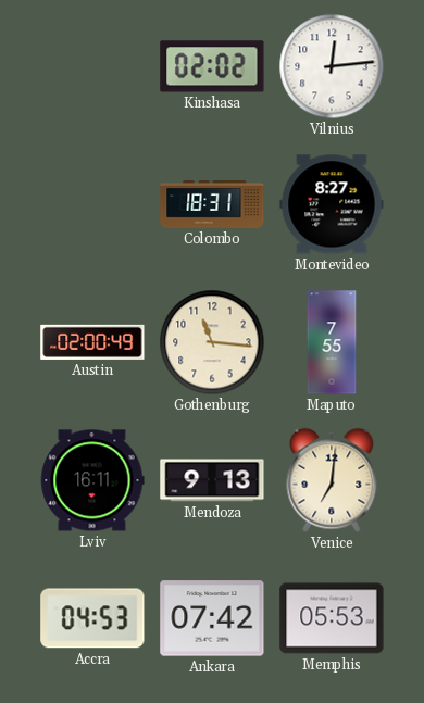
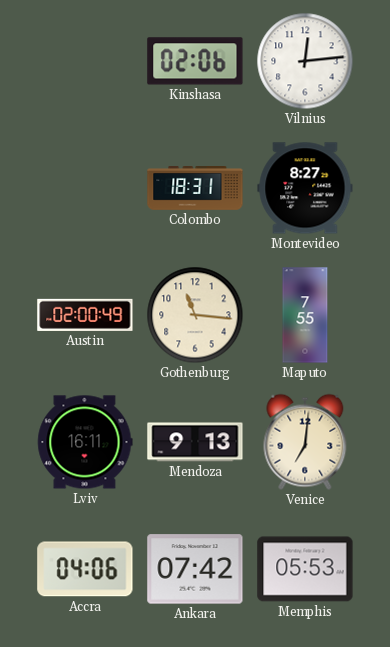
Kinshasa: 02:02 -> 02:06 (195, 61)
Accra: 04:53 -> 04:06 (85, 569)
